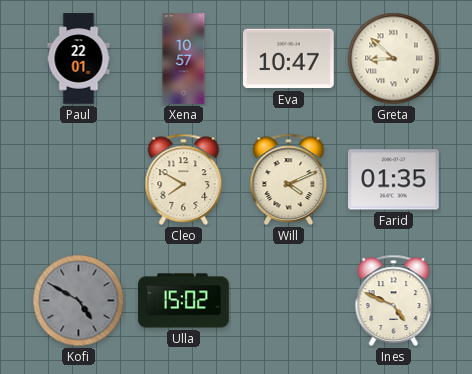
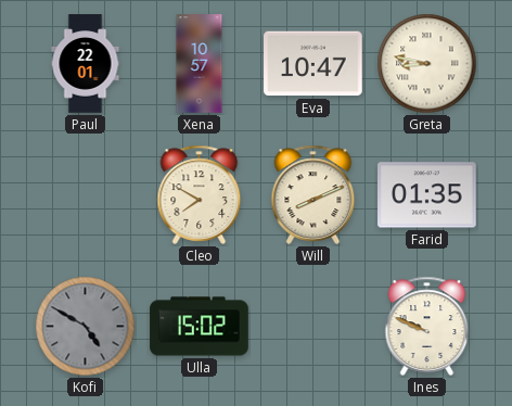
Greta: 8:52 -> 8:47 (427, 64)
Will: 4:11 -> 8:11 (313, 194)
Ines: 4:49 -> 9:49 (427, 326)
